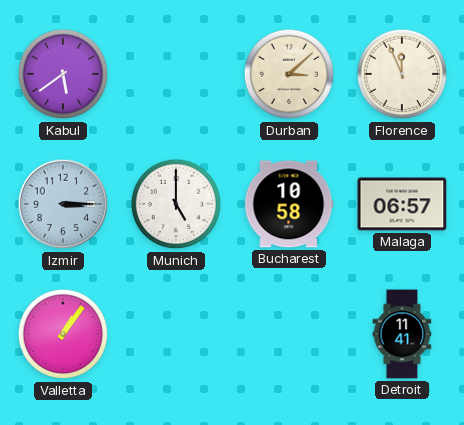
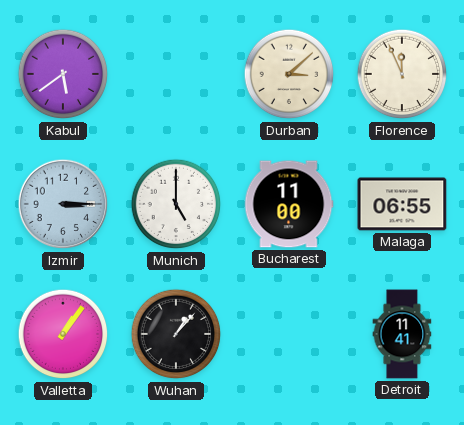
Bucharest: 10:58 -> 11:00 (289, 204)
Malaga: 06:57 -> 06:55 (402, 204)
Wuhan: none -> 1:07 (176, 334)
